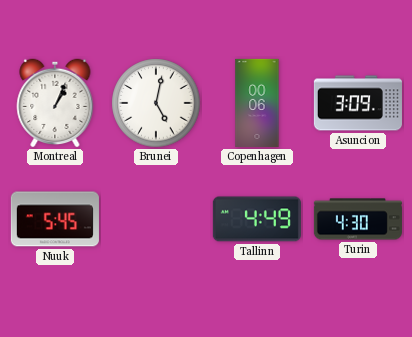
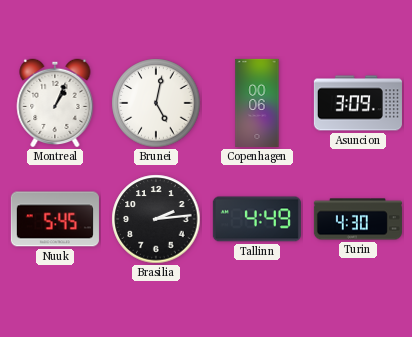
Brasilia: none -> 2:14 (156, 219)
